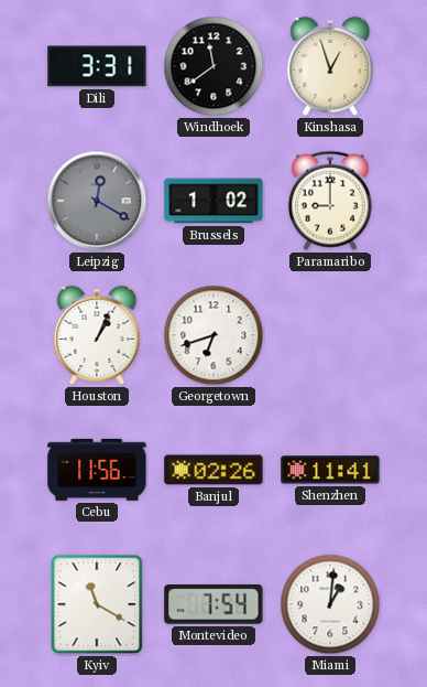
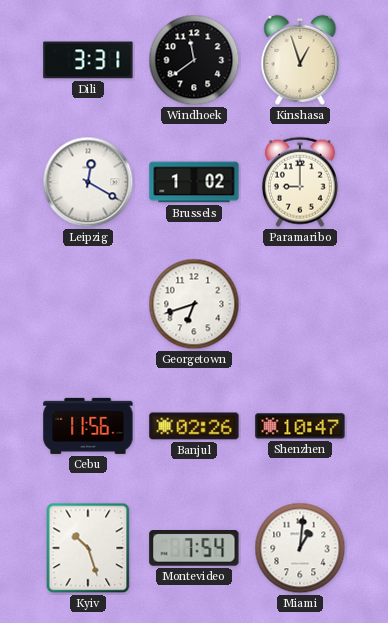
Leipzig dial: grey -> white (88, 182)
Houston: 1:04 -> none (97, 335)
Shenzhen: 11:41 -> 10:47 (300, 426)
Kyiv: 11:20 -> 10:27 (88, 548)
